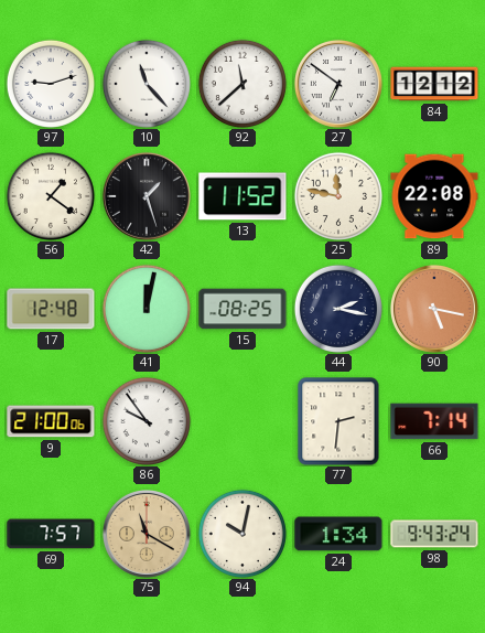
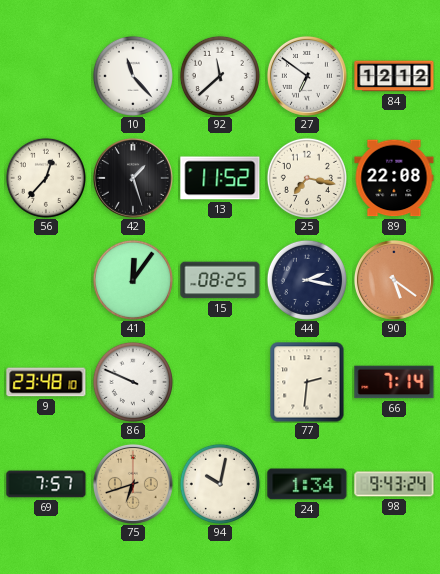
97: 9:12 -> none (51, 84)
56: 1:21 -> 12:37 (46, 178)
25: 11:47 -> 7:17 (307, 178)
17: 12:48 -> none (51, 309)
41: 12:02 -> 12:06 (133, 280)
90: 5:17 -> 5:21 (394, 280)
9: 21:00 -> 23:48 (46, 382)
86: 9:54 -> 9:49 (133, 382)
75: 11:20 -> 6:42 (133, 484)
